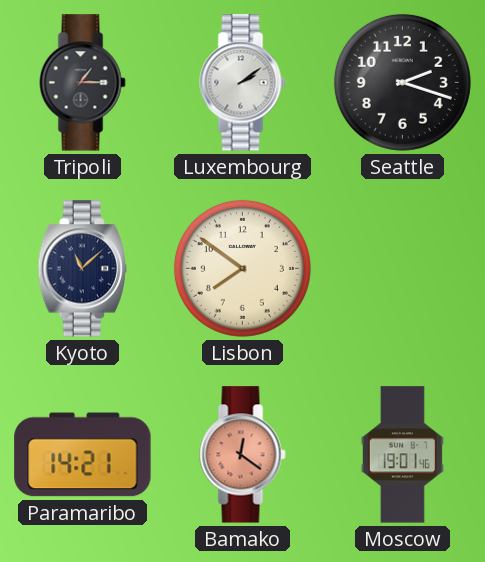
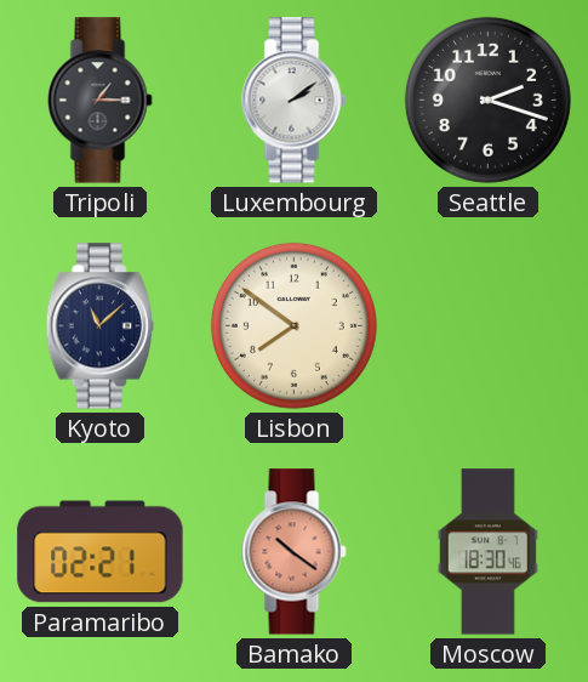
Paramaribo: 14:21 -> 02:21 (101, 552)
Bamako: 12:21 -> 10:21 (295, 552)
Moscow: 19:01 -> 18:30 (487, 552)
